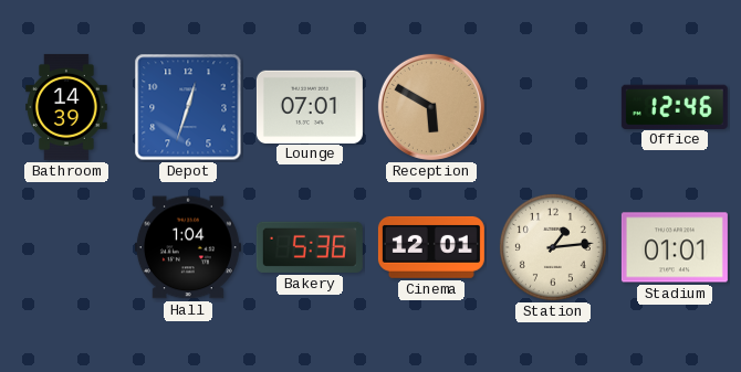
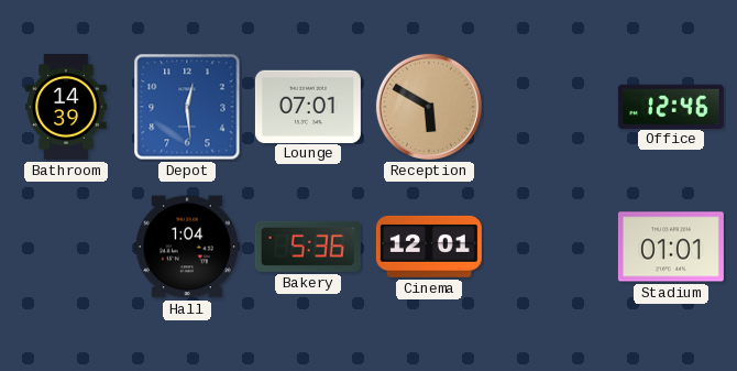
Depot: 12:33 -> 12:29 (187, 107)
Station: 1:14 -> none (553, 247)
